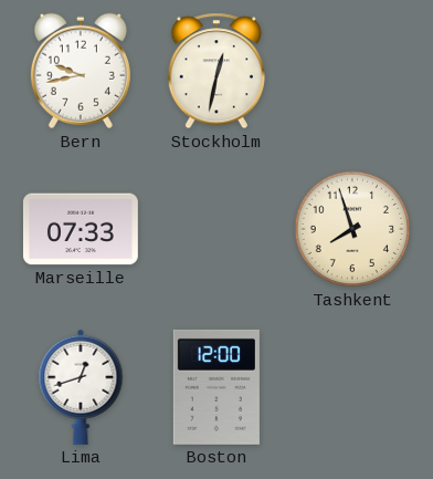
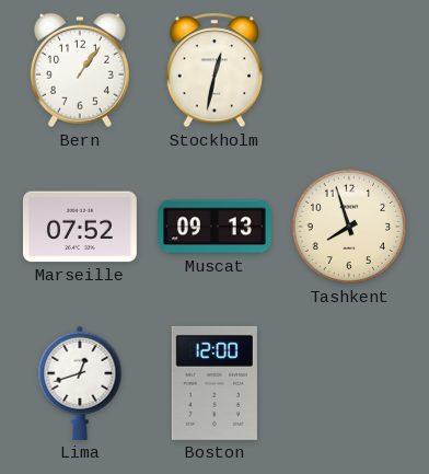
Bern: 9:43 -> 1:06 (80, 70)
Marseille: 07:33 -> 07:52 (80, 227)
Muscat: none -> 09:13 (216, 227)
